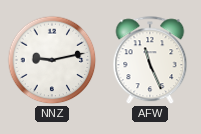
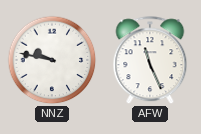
NNZ: 9:13 -> 9:47 (52, 60)
